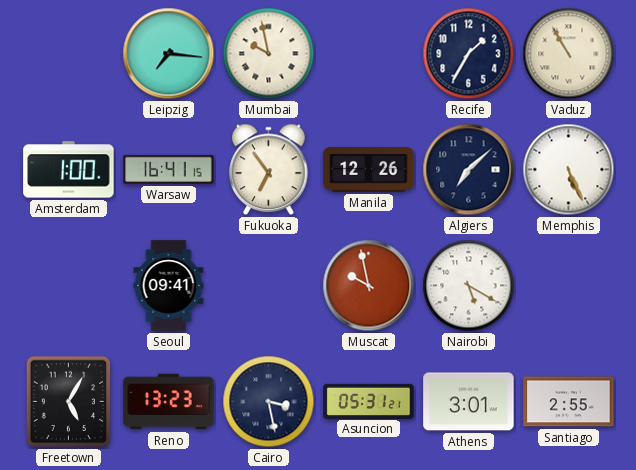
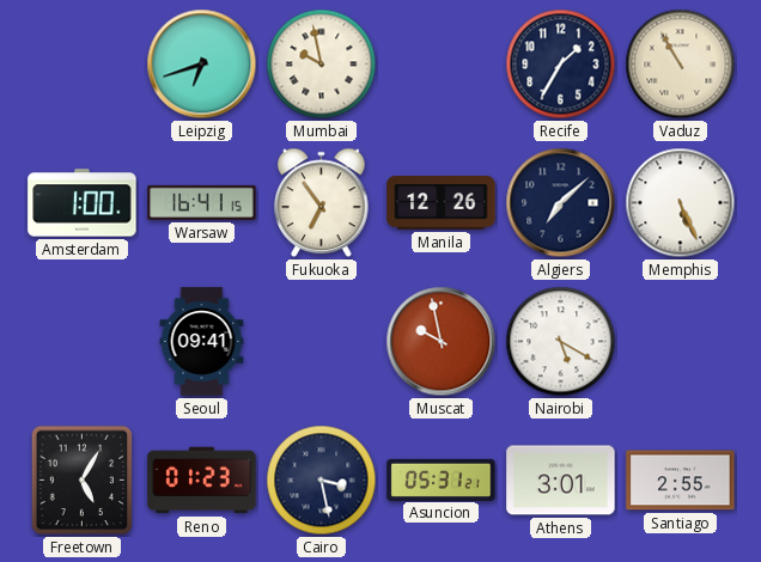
Leipzig: 7:16 -> 6:42 (202, 65)
Reno: 13:23 -> 01:23 (202, 481)
